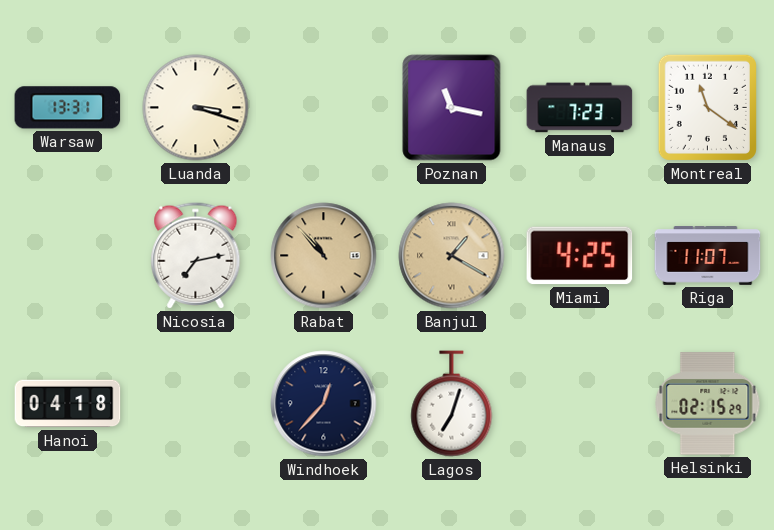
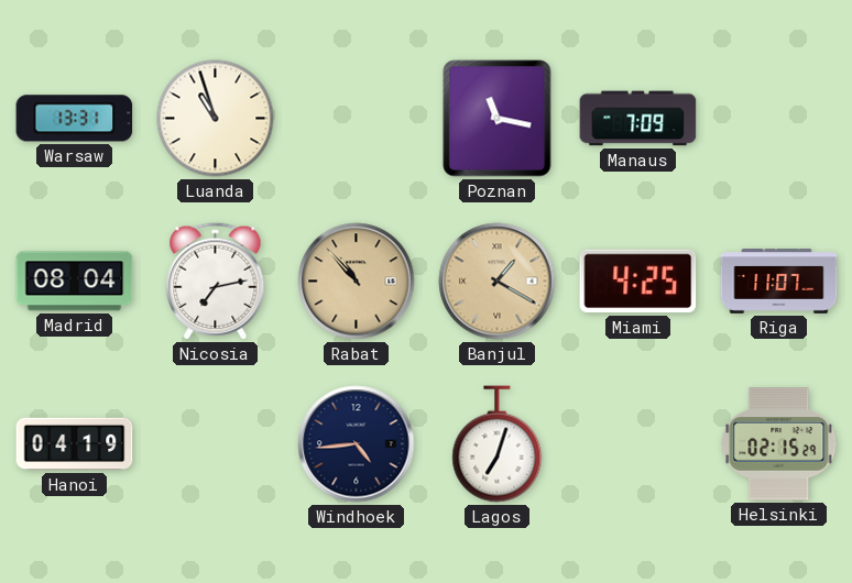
Luanda: 3:18 -> 10:57 (216, 119)
Manaus: 7:23 -> 7:09 (638, 119)
Montreal: 11:21 -> none (707, 107)
Madrid: none -> 08:04 (75, 282)
Hanoi: 04:18 -> 04:19 (75, 444)
Windhoek: 12:37 -> 4:44 (357, 444)
